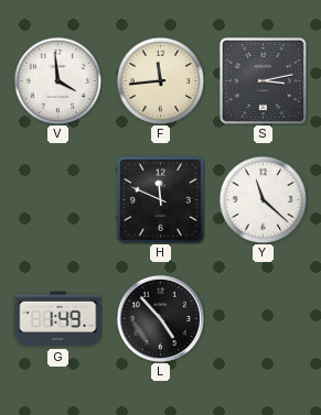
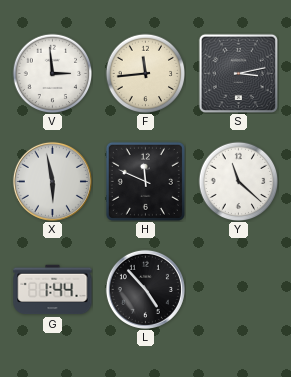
V: 3:59 -> 2:59 (52, 73)
X: none -> 5:58 (52, 181)
G: 1:49 -> 1:44 (53, 290)
